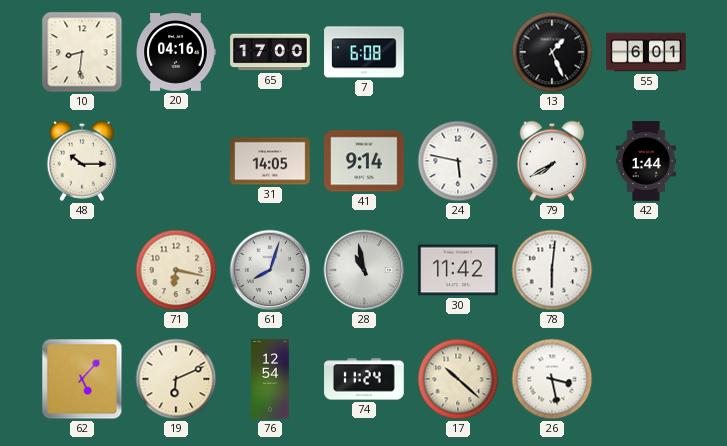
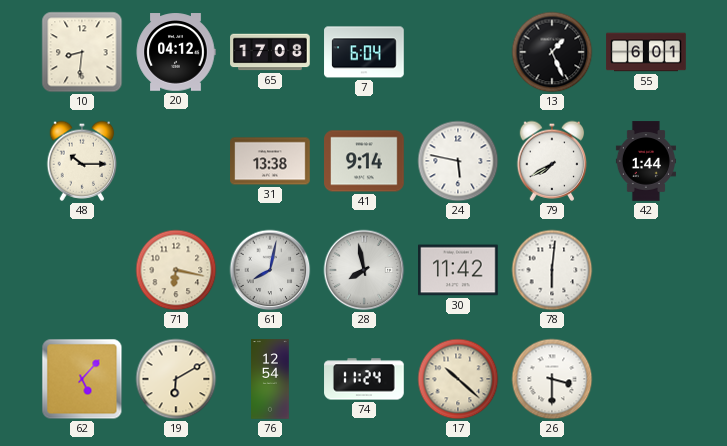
20: 04:16 -> 04:12 (176, 52)
65: 17:00 -> 17:08 (270, 52)
7: 6:08 -> 6:04 (364, 52)
31: 14:05 -> 13:38 (270, 161)
61: 8:03 -> 8:02 (270, 270)
28: 10:58 -> 7:58 (364, 270)
19: 6:11 -> 6:10 (176, 379)
26: 3:28 -> 3:30 (552, 379)
